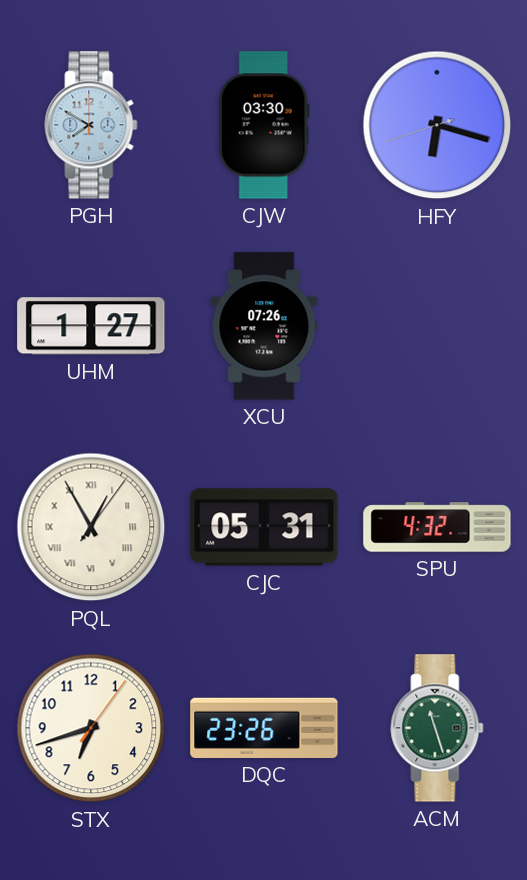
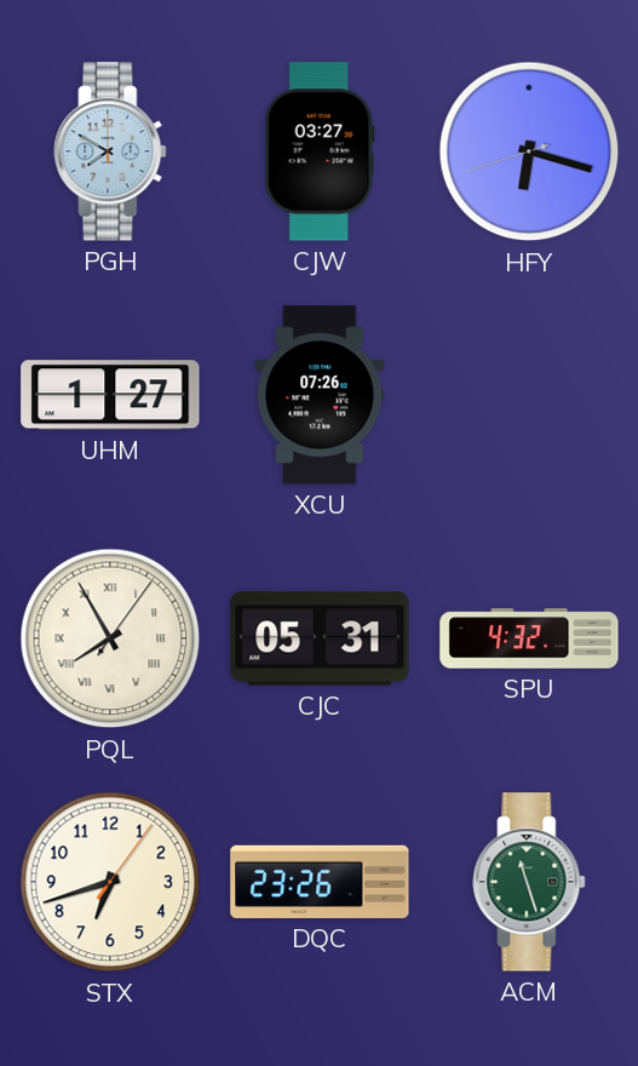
CJW: 03:30 -> 03:27 (320, 151)
PQL: 12:55 -> 7:55 (110, 638)
